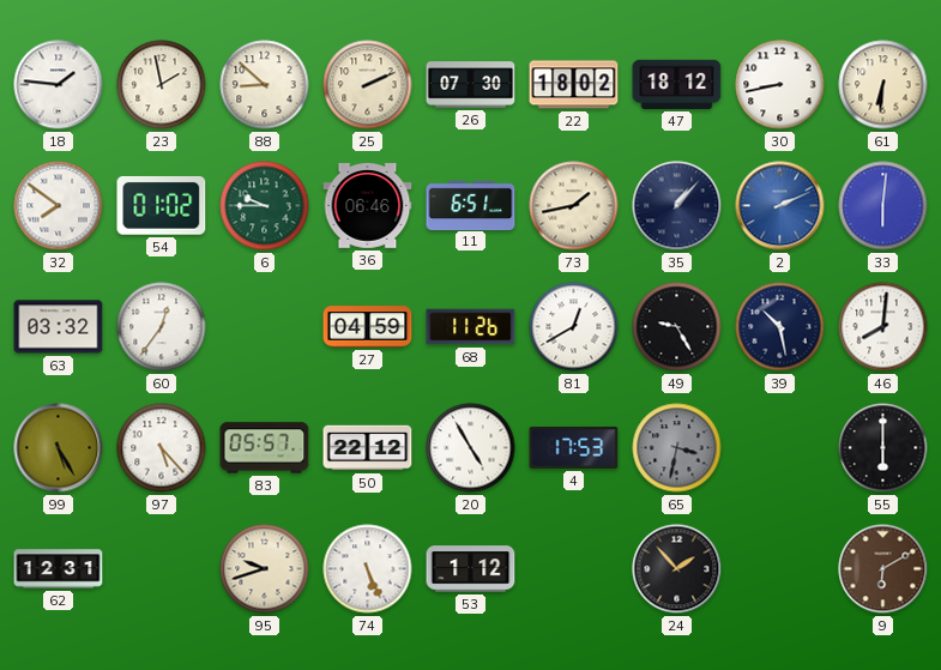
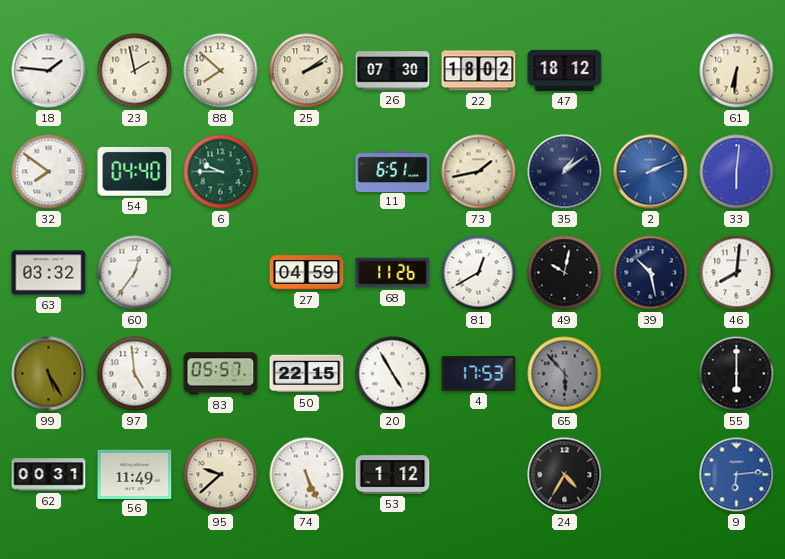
88: 8:52 -> 7:52 (221, 71)
25: 2:11 -> 2:09 (307, 71)
30: 8:43 -> none (780, 85)
54: 01:02 -> 04:40 (135, 172)
36: 06:46 -> none (368, 206)
35: 1:07 -> 1:09 (565, 172)
49: 9:25 -> 10:02 (565, 273)
97: 5:23 -> 4:59 (135, 374)
50: 22:12 -> 22:15 (307, 374)
65: 3:32 -> 5:53 (565, 374)
62: 12:31 -> 00:31 (49, 475)
56: none -> 11:49 (135, 474)
95: 9:42 -> 9:38 (221, 475)
24: 1:53 -> 4:35 (565, 475)
9: 6:10 -> 6:14 (737, 475)
9 dial: brown -> blue (737, 475)
